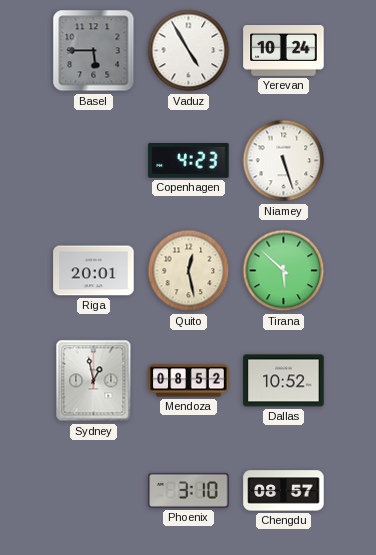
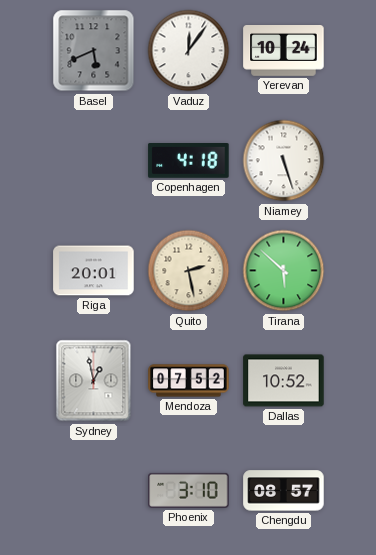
Basel: 5:45 -> 5:41 (94, 51)
Vaduz: 4:55 -> 12:06 (189, 51)
Copenhagen: 4:23 -> 4:18 (189, 161)
Quito: 12:28 -> 2:28 (189, 271)
Mendoza: 08:52 -> 07:52 (189, 381)
